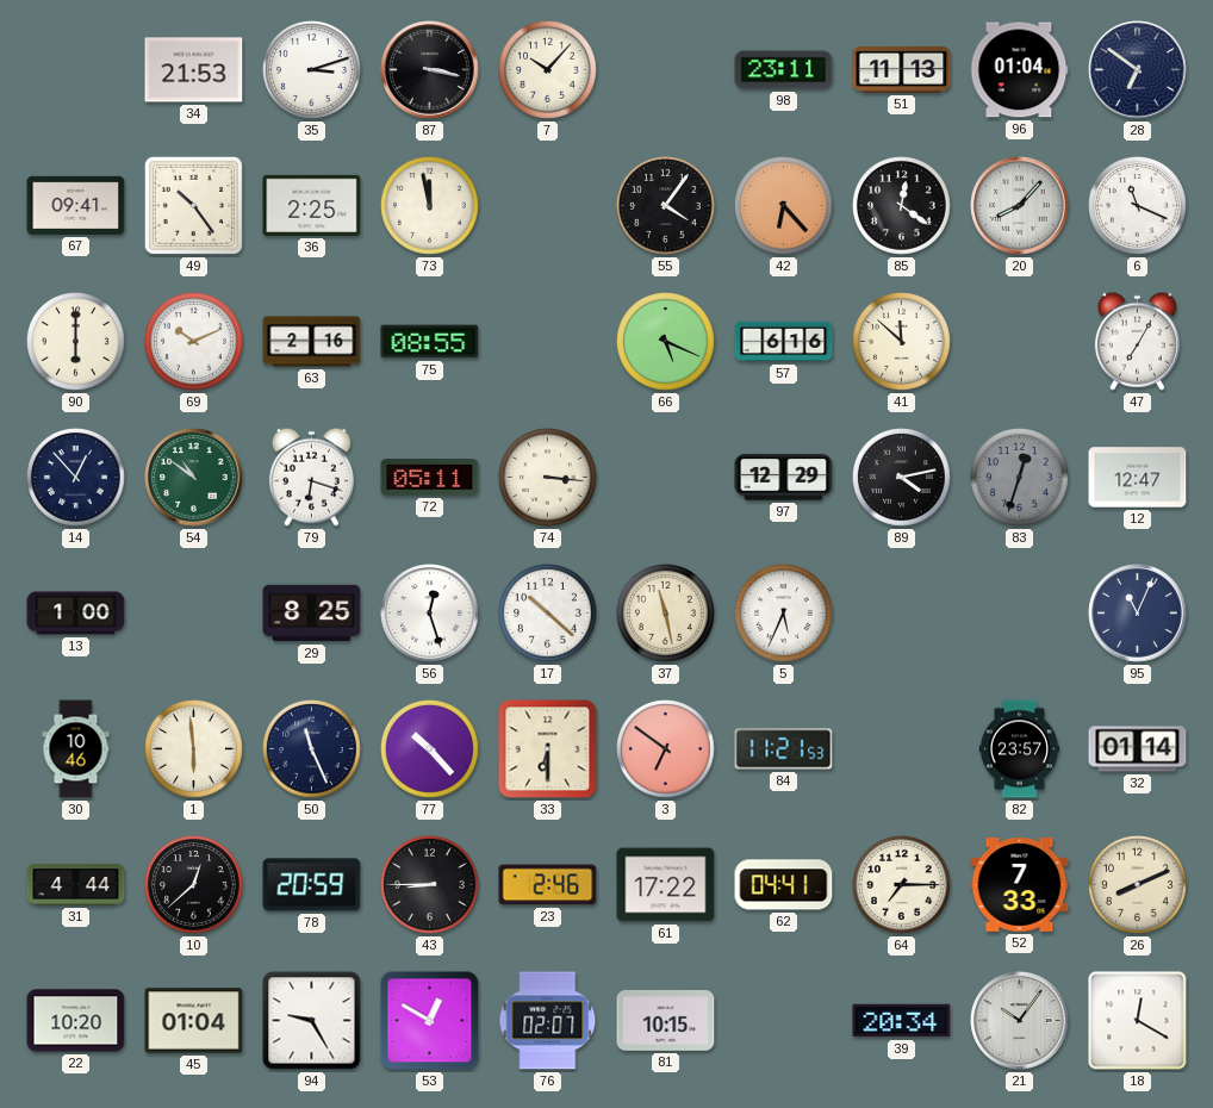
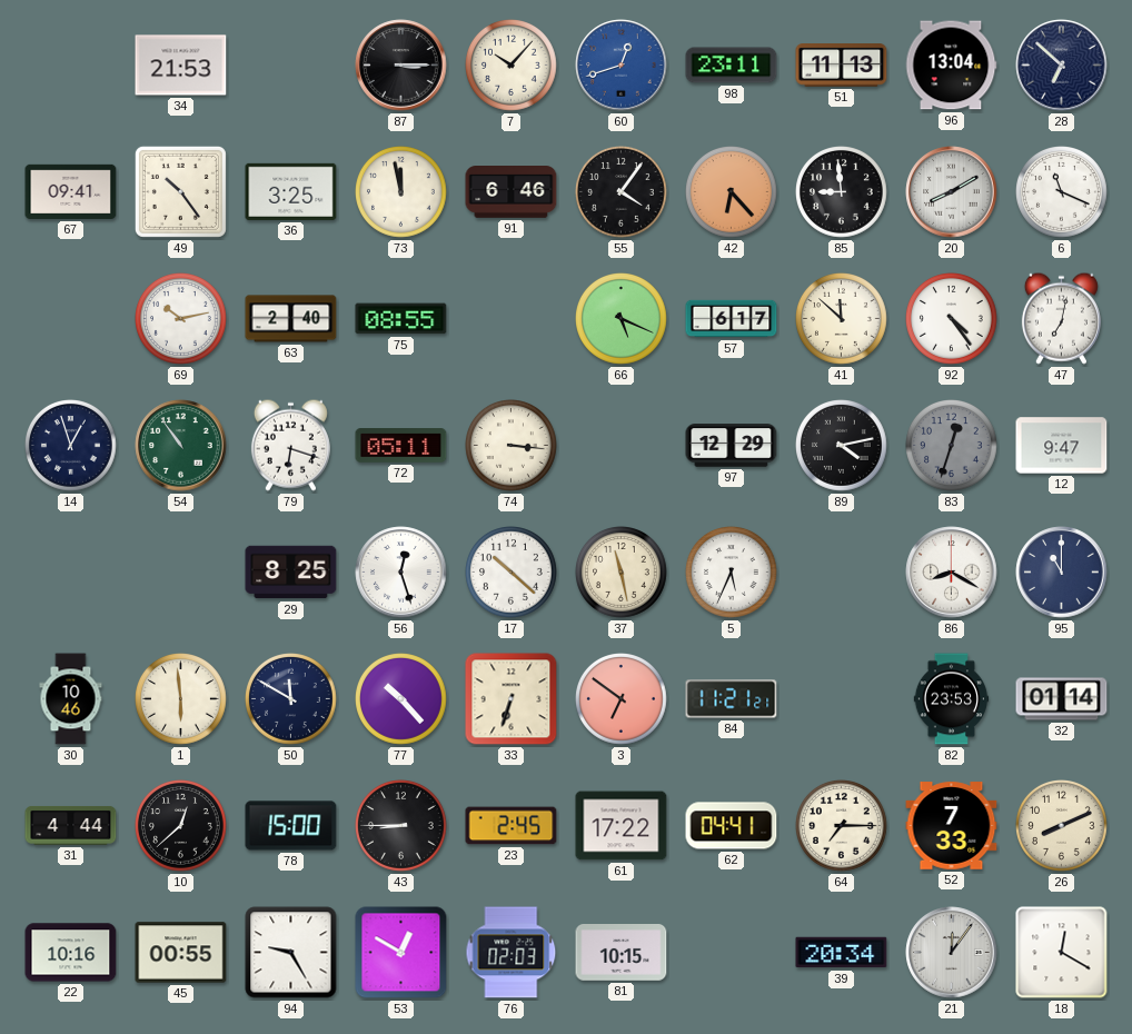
35: 3:12 -> none (312, 70)
87: 3:17 -> 3:15 (401, 66)
60: none -> 12:42 (622, 66)
96: 01:04 -> 13:04 (951, 66)
28: 6:51 -> 6:52 (1062, 66)
36: 2:25 -> 3:25 (291, 191)
91: none -> 6:46 (512, 192)
85: 12:21 -> 8:59 (842, 192)
20: 8:07 -> 8:10 (952, 192)
90: 6:00 -> none (76, 342)
69: 10:11 -> 10:13 (181, 319)
63: 2:16 -> 2:40 (291, 319)
57: 6:16 -> 6:17 (732, 319)
92: none -> 4:24 (952, 319)
47: 7:05 -> 7:02 (1061, 318)
14: 12:53 -> 12:57 (71, 446)
54: 10:51 -> 10:54 (181, 446)
12: 12:47 -> 9:47 (1062, 446)
13: 1:00 -> none (76, 614)
86: none -> 8:20 (952, 573)
95: 11:04 -> 11:00 (1062, 573)
50: 11:26 -> 11:50 (291, 699)
33: 6:30 -> 6:33 (512, 699)
84: 11:21:53 -> 11:21:21 (732, 699)
82: 23:57 -> 23:53 (952, 699)
78: 20:59 -> 15:00 (291, 826)
23: 2:46 -> 2:45 (512, 826)
22: 10:20 -> 10:16 (71, 953)
45: 01:04 -> 00:55 (181, 953)
76: 02:07 -> 02:03 (512, 953)
21: 10:06 -> 12:06 (952, 953)
